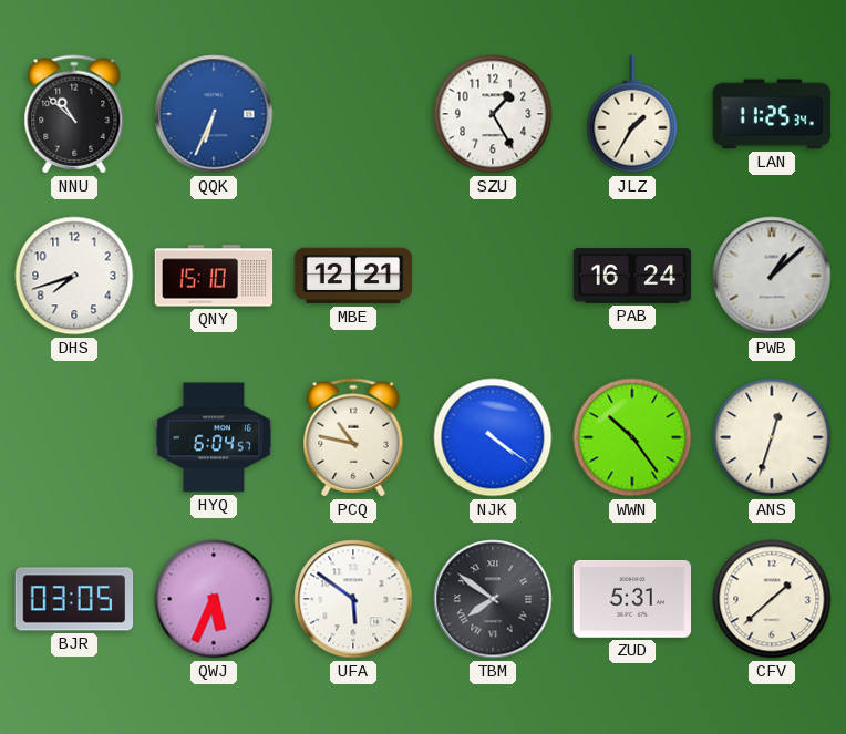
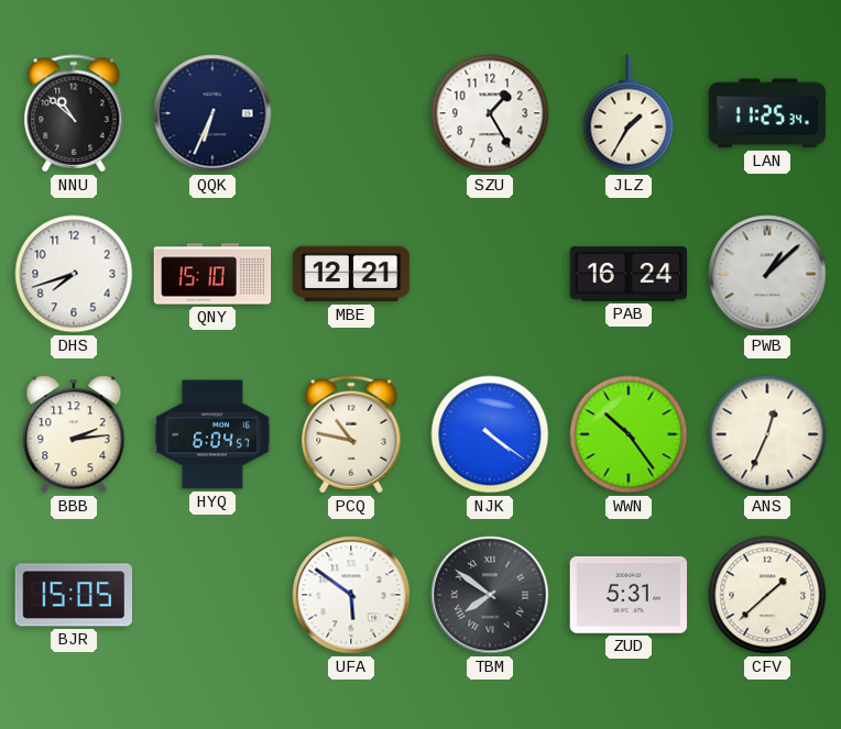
QQK dial: blue -> navy (212, 113)
BBB: none -> 2:14 (74, 434)
ANS: 12:33 -> 12:34 (767, 434)
BJR: 03:05 -> 15:05 (74, 595)
QWJ: 5:34 -> none (214, 599)
